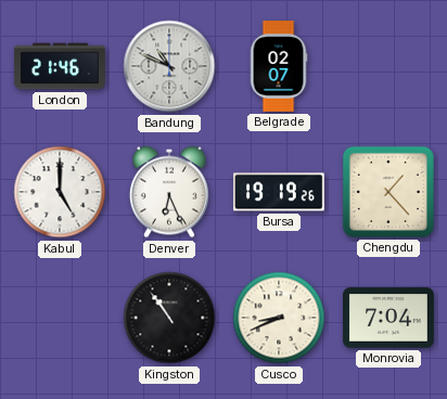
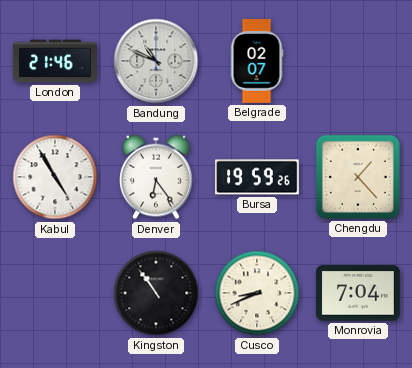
Kabul: 5:00 -> 4:55 (55, 177)
Denver: 6:26 -> 6:24 (156, 177)
Bursa: 19:19 -> 19:59 (257, 177)
